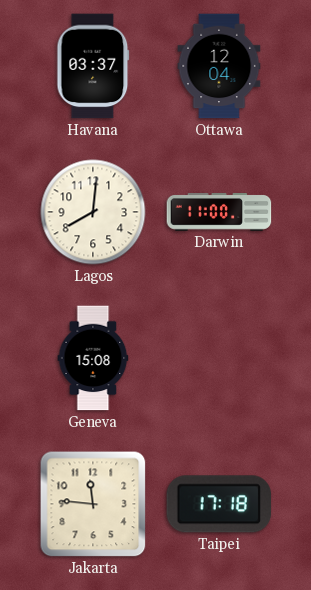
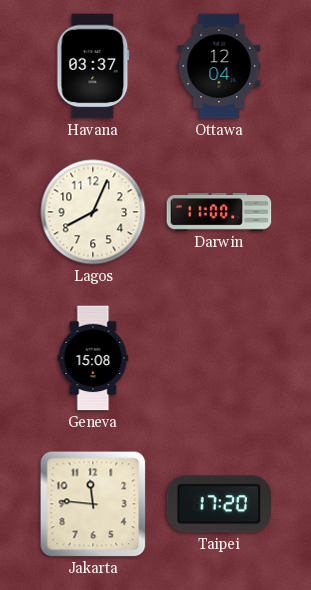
Lagos: 8:01 -> 8:04 (93, 212)
Taipei: 17:18 -> 17:20 (219, 504)
